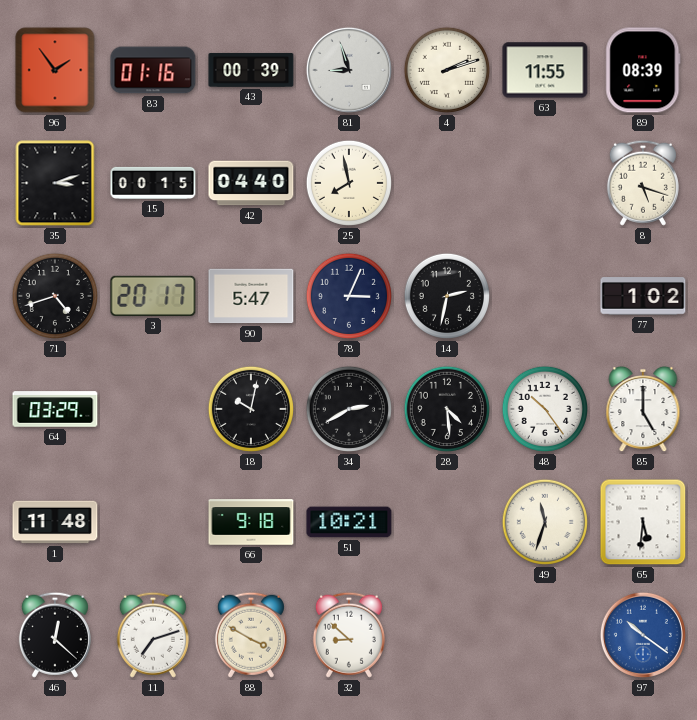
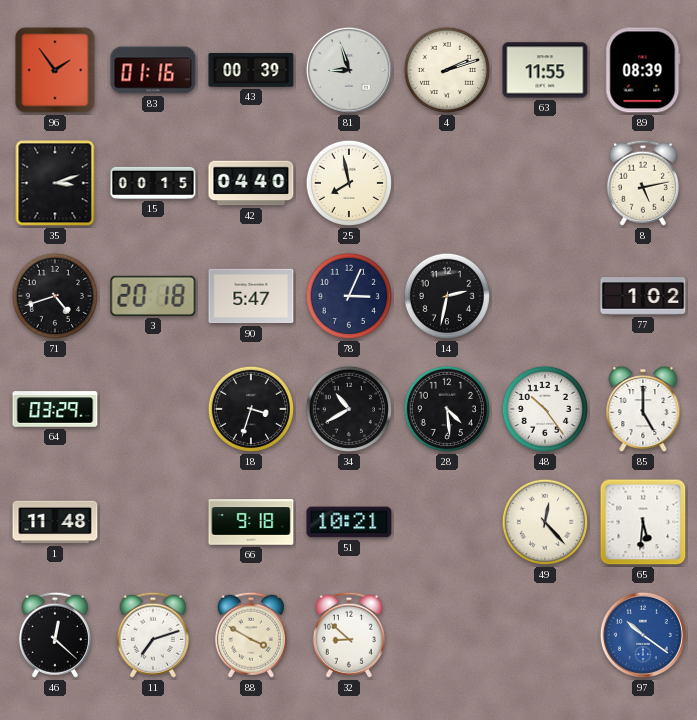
8: 5:18 -> 5:13 (643, 183)
3: 20:17 -> 20:18 (153, 296)
18: 10:02 -> 3:33 (251, 409)
34: 2:40 -> 10:40 (349, 409)
49: 11:33 -> 12:23 (545, 522)
